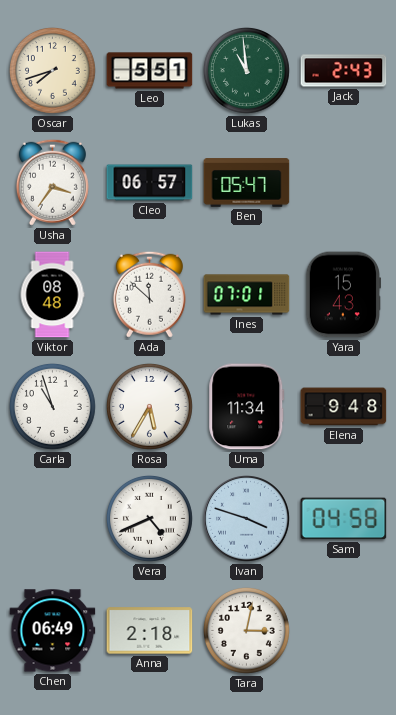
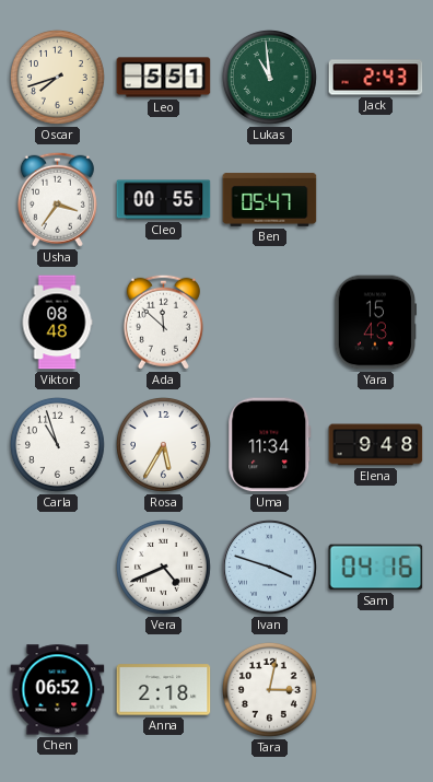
Cleo: 06:57 -> 00:55 (164, 200)
Ines: 07:01 -> none (247, 295)
Sam: 04:58 -> 04:16 (376, 568)
Chen: 06:49 -> 06:52 (58, 690)
